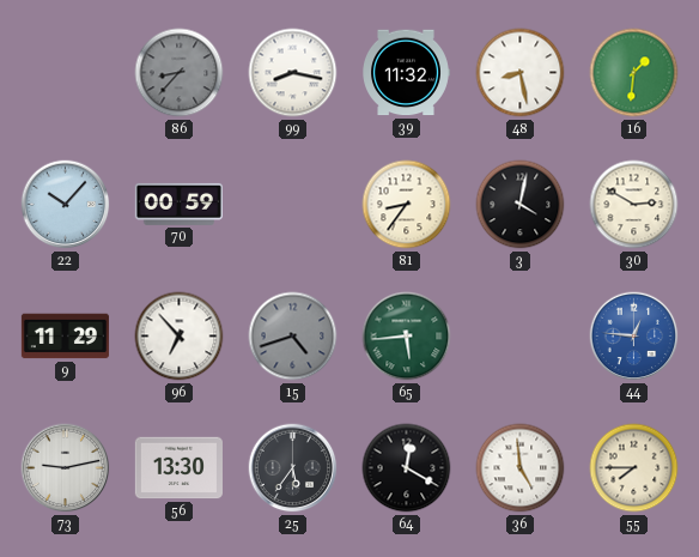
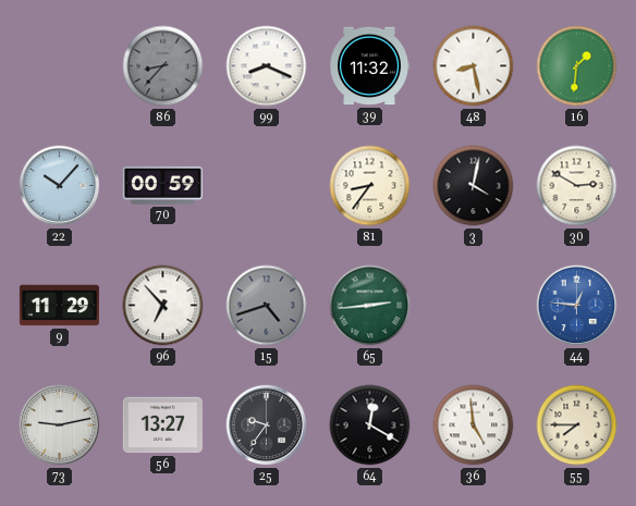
99: 8:17 -> 8:19 (267, 66)
65: 5:44 -> 2:44 (370, 306)
56: 13:30 -> 13:27 (162, 425)
25: 5:36 -> 9:36 (267, 425)
